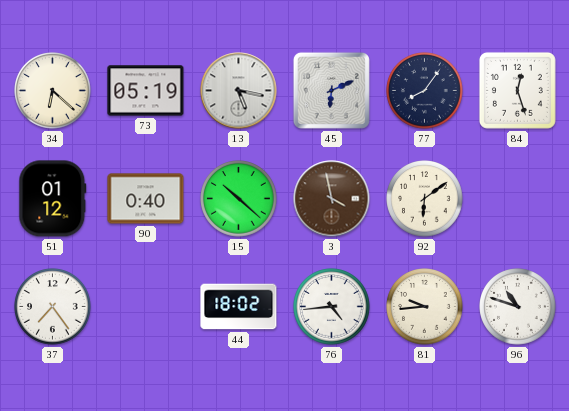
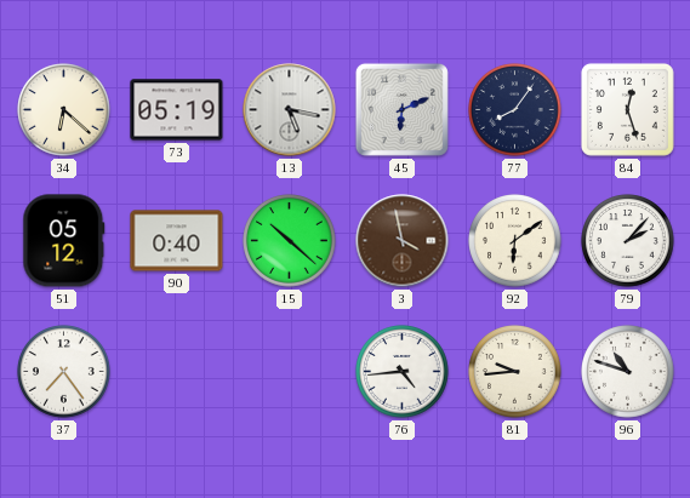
51: 01:12 -> 05:12 (64, 241)
79: none -> 2:07 (628, 241)
44: 18:02 -> none (239, 307)
